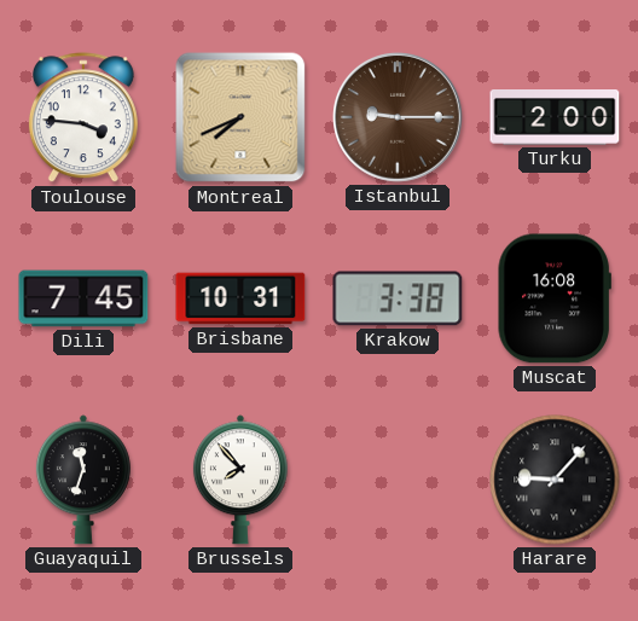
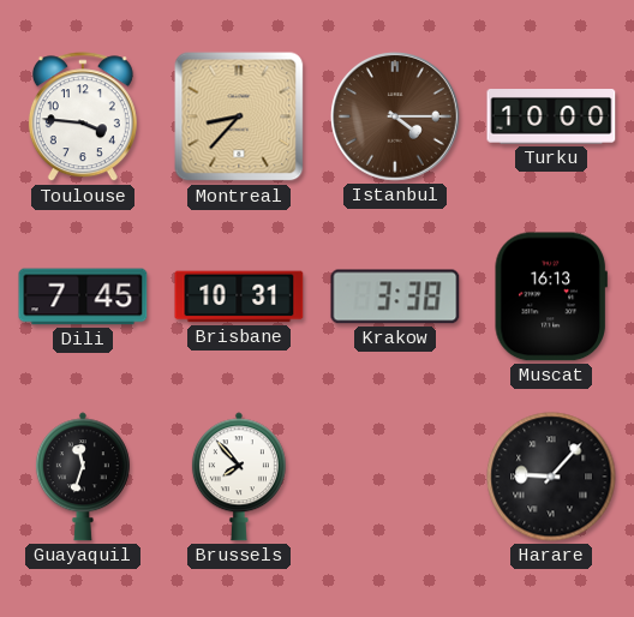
Montreal: 7:41 -> 8:37 (239, 116)
Istanbul: 9:15 -> 4:15 (396, 118)
Turku: 2:00 -> 10:00 (551, 118)
Muscat: 16:08 -> 16:13 (551, 296)
